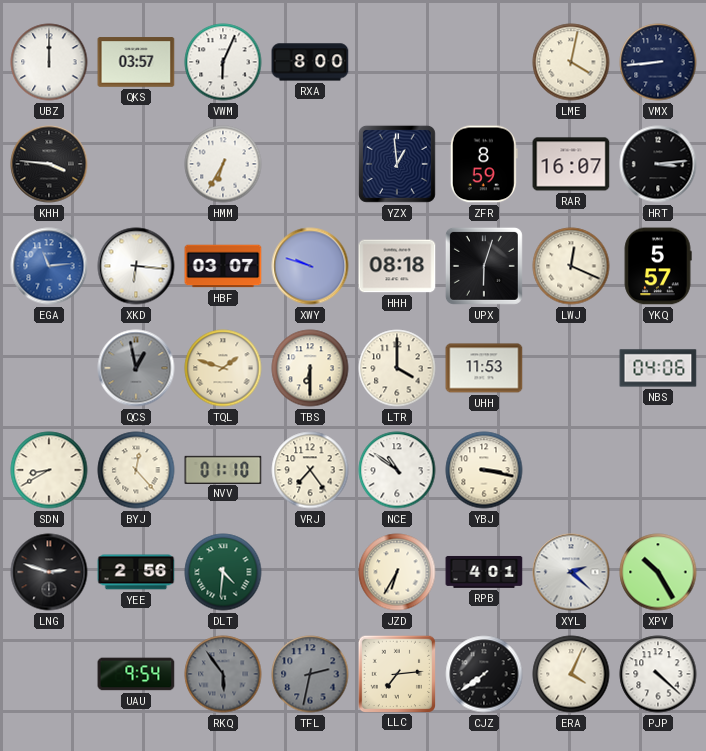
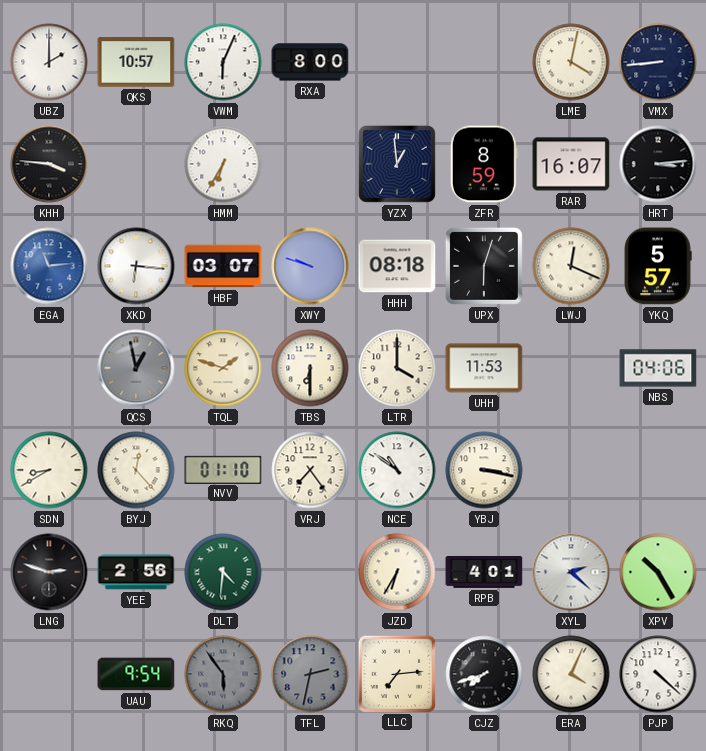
UBZ: 12:00 -> 2:00 (49, 62)
QKS: 03:57 -> 10:57 (136, 62)
CJZ: 7:39 -> 7:42 (484, 674)
